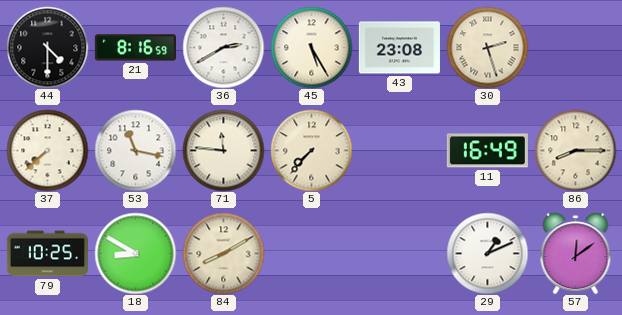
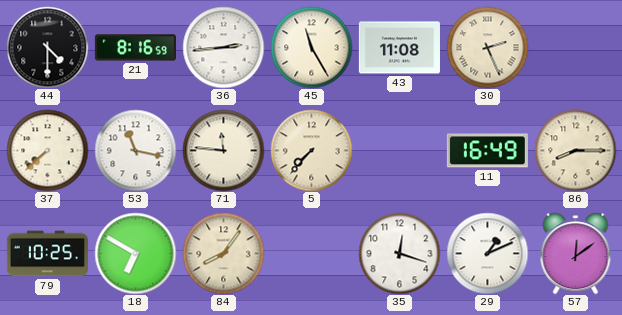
36: 2:40 -> 2:44 (223, 47)
45: 5:25 -> 11:25 (311, 47)
43: 23:08 -> 11:08 (399, 48)
30: 2:27 -> 2:26 (487, 47)
18: 8:50 -> 6:50 (135, 253)
84: 8:10 -> 8:06 (223, 253)
35: none -> 12:18 (399, 253)
